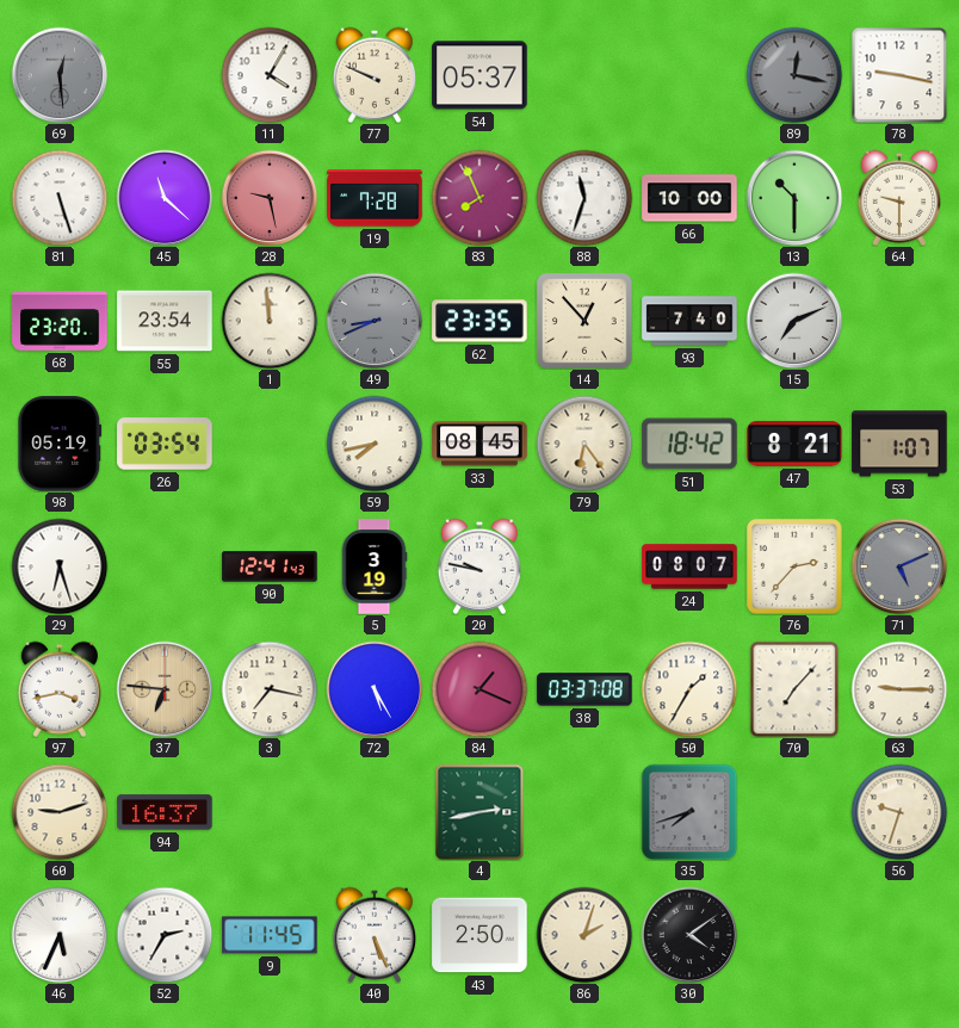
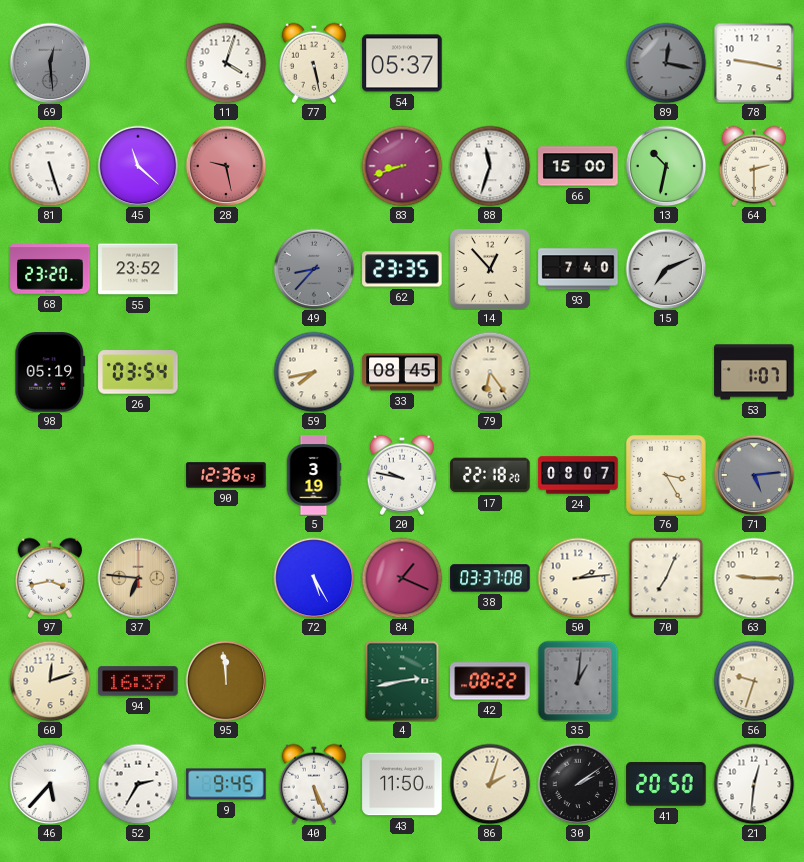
11: 4:05 -> 4:03 (226, 63)
77: 9:49 -> 5:28 (313, 63)
19: 7:28 -> none (375, 198)
83: 7:56 -> 8:42 (402, 166)
66: 10:00 -> 15:00 (578, 166)
13: 10:30 -> 10:32 (666, 166)
64: 9:30 -> 2:30 (753, 166)
55: 23:54 -> 23:52 (138, 269)
1: 11:59 -> none (270, 321)
49: 8:41 -> 8:37 (314, 269)
51: 18:42 -> none (689, 444)
47: 8:21 -> none (794, 444)
29: 6:27 -> none (60, 566)
90: 12:41 -> 12:36 (226, 475)
17: none -> 22:18 (490, 475)
76: 2:37 -> 3:25 (666, 475)
71: 5:11 -> 5:14 (754, 475)
3: 7:17 -> none (270, 689)
50: 1:35 -> 2:14 (578, 578)
70: 7:07 -> 7:04 (666, 578)
60: 9:12 -> 12:12 (50, 681)
95: none -> 11:59 (226, 681)
42: none -> 08:22 (490, 681)
35: 7:42 -> 1:01 (578, 681)
46: 5:34 -> 5:37 (50, 784)
9: 11:45 -> 9:45 (226, 784)
43: 2:50 -> 11:50 (402, 784)
30: 4:09 -> 2:09 (578, 784)
41: none -> 20:50 (666, 784)
21: none -> 12:31 (754, 784)
